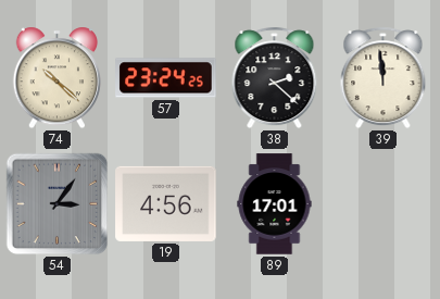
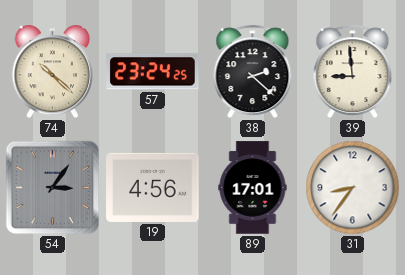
39: 11:59 -> 8:59 (353, 72)
31: none -> 8:36 (353, 188)
